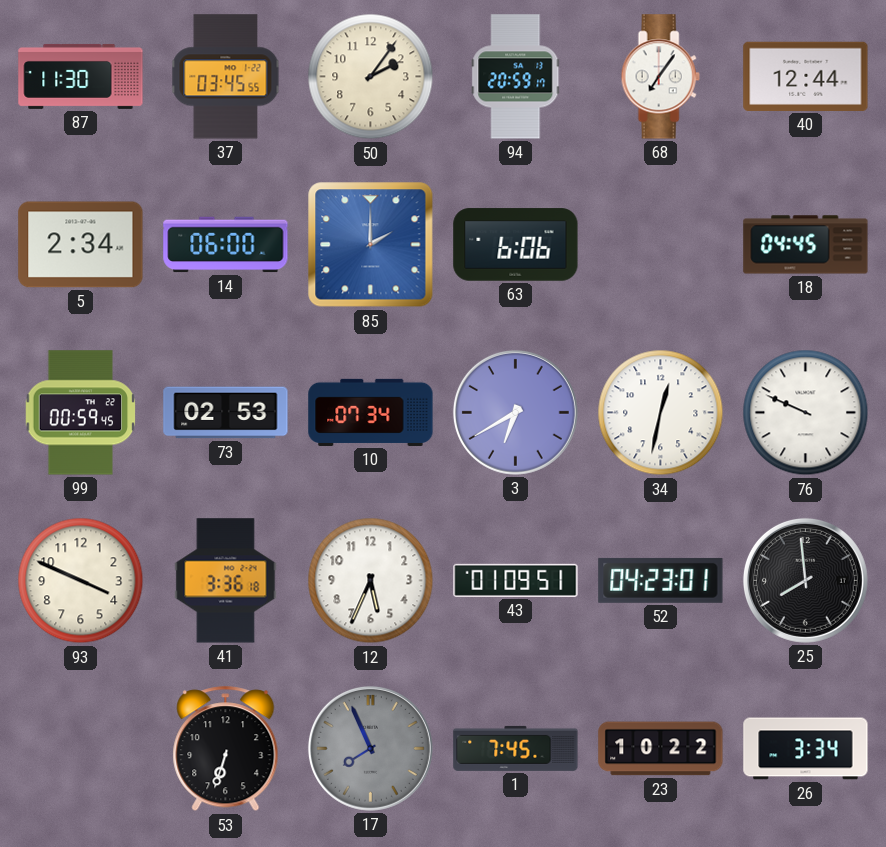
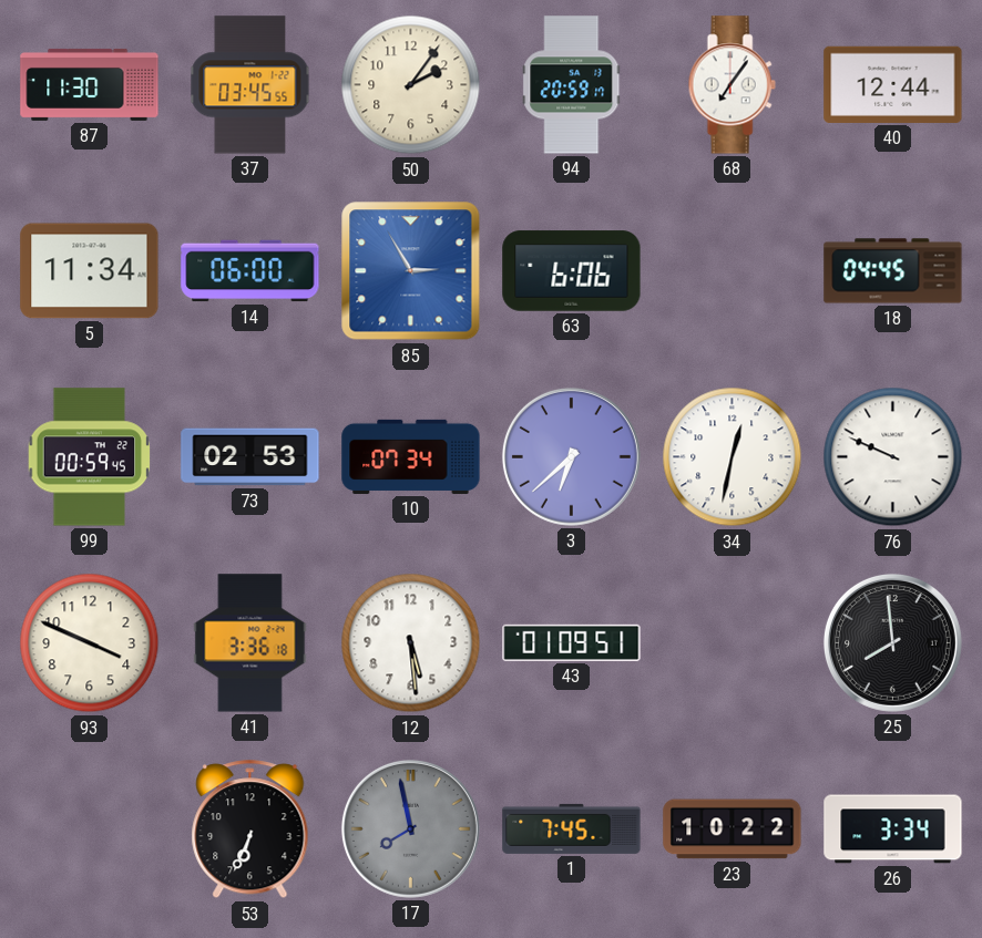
5: 2:34 -> 11:34 (90, 271)
85: 2:00 -> 2:55 (411, 271)
3: 6:40 -> 6:38 (571, 456)
12: 5:34 -> 5:29 (411, 643)
52: 04:23 -> none (661, 580)
53: 6:33 -> 6:34 (250, 829)
17: 7:56 -> 7:58 (410, 828)
